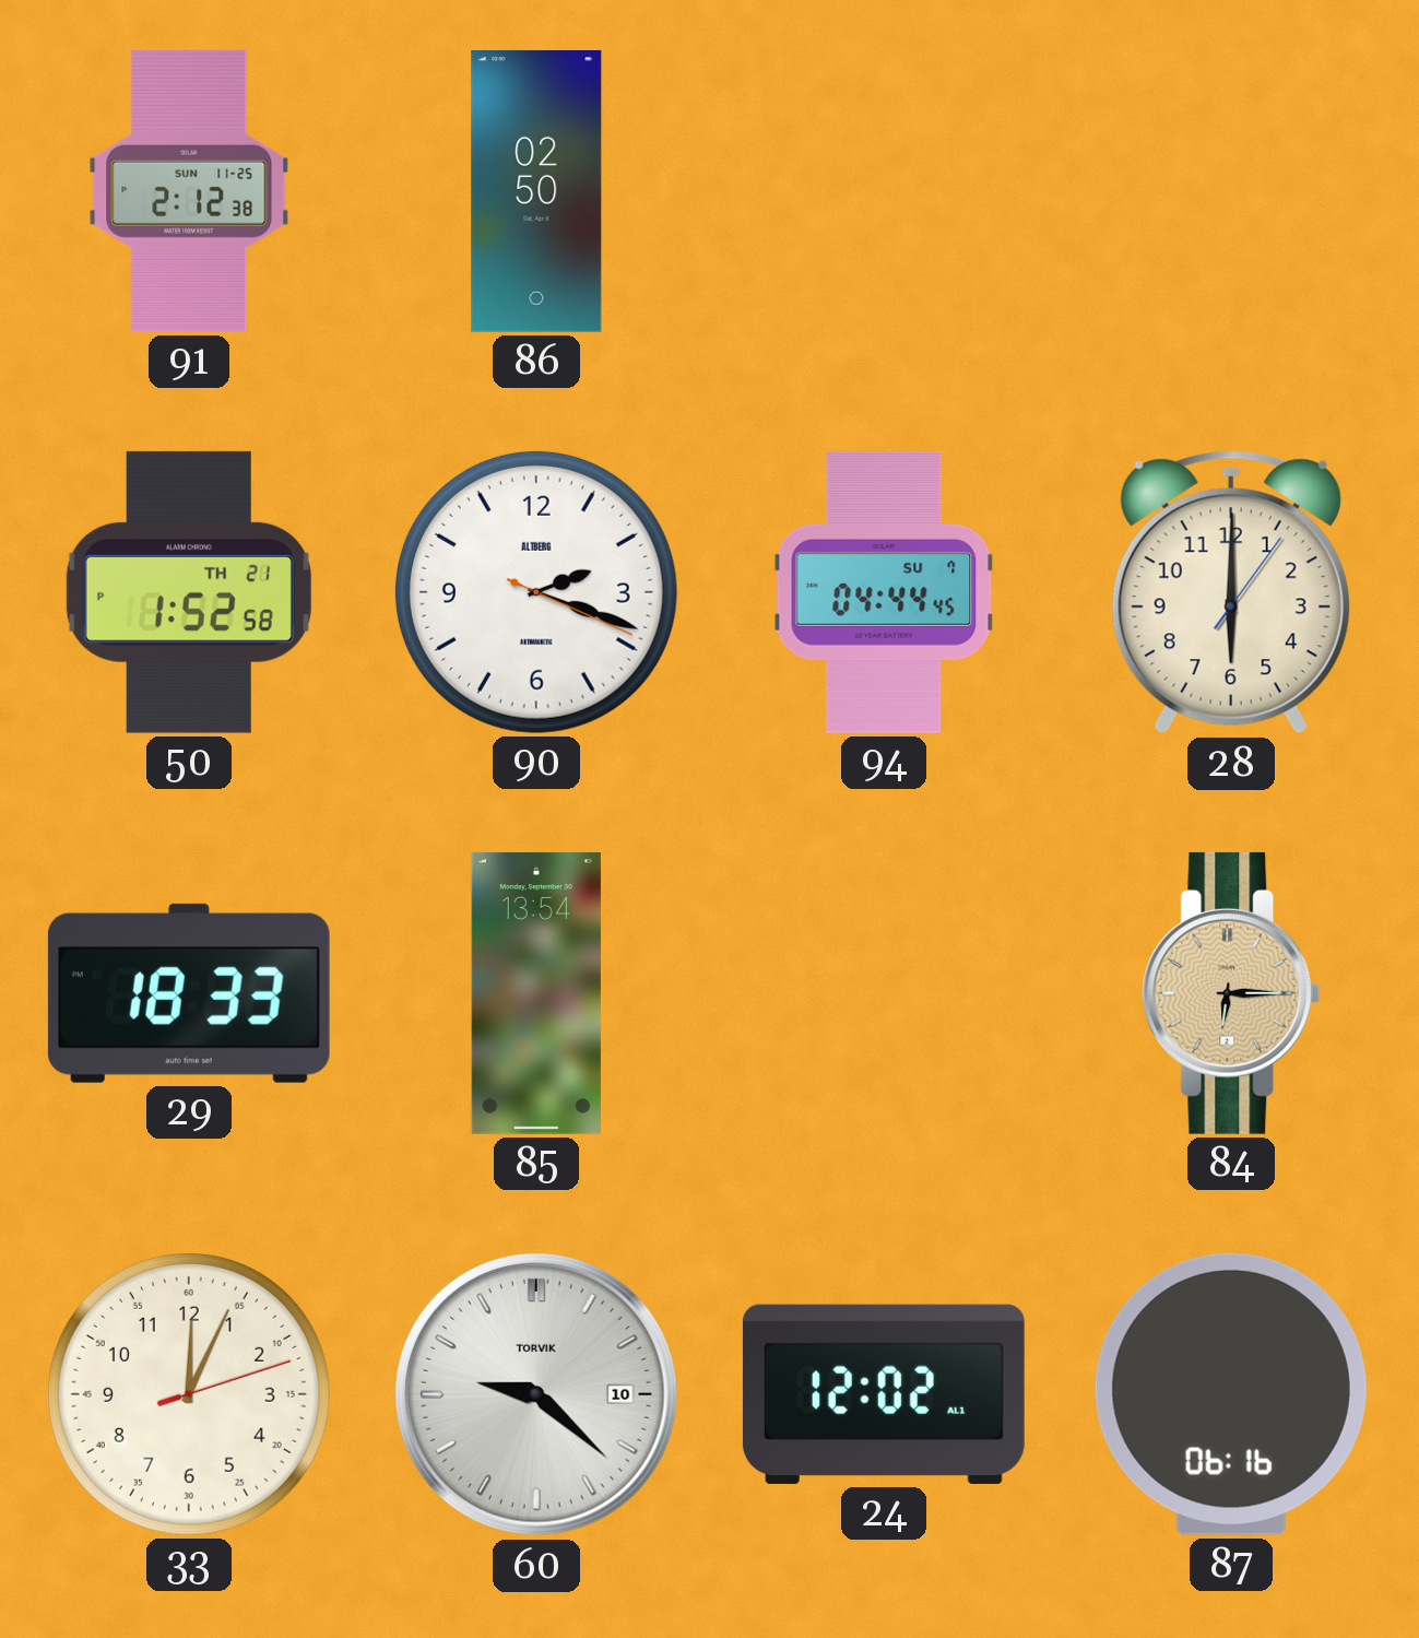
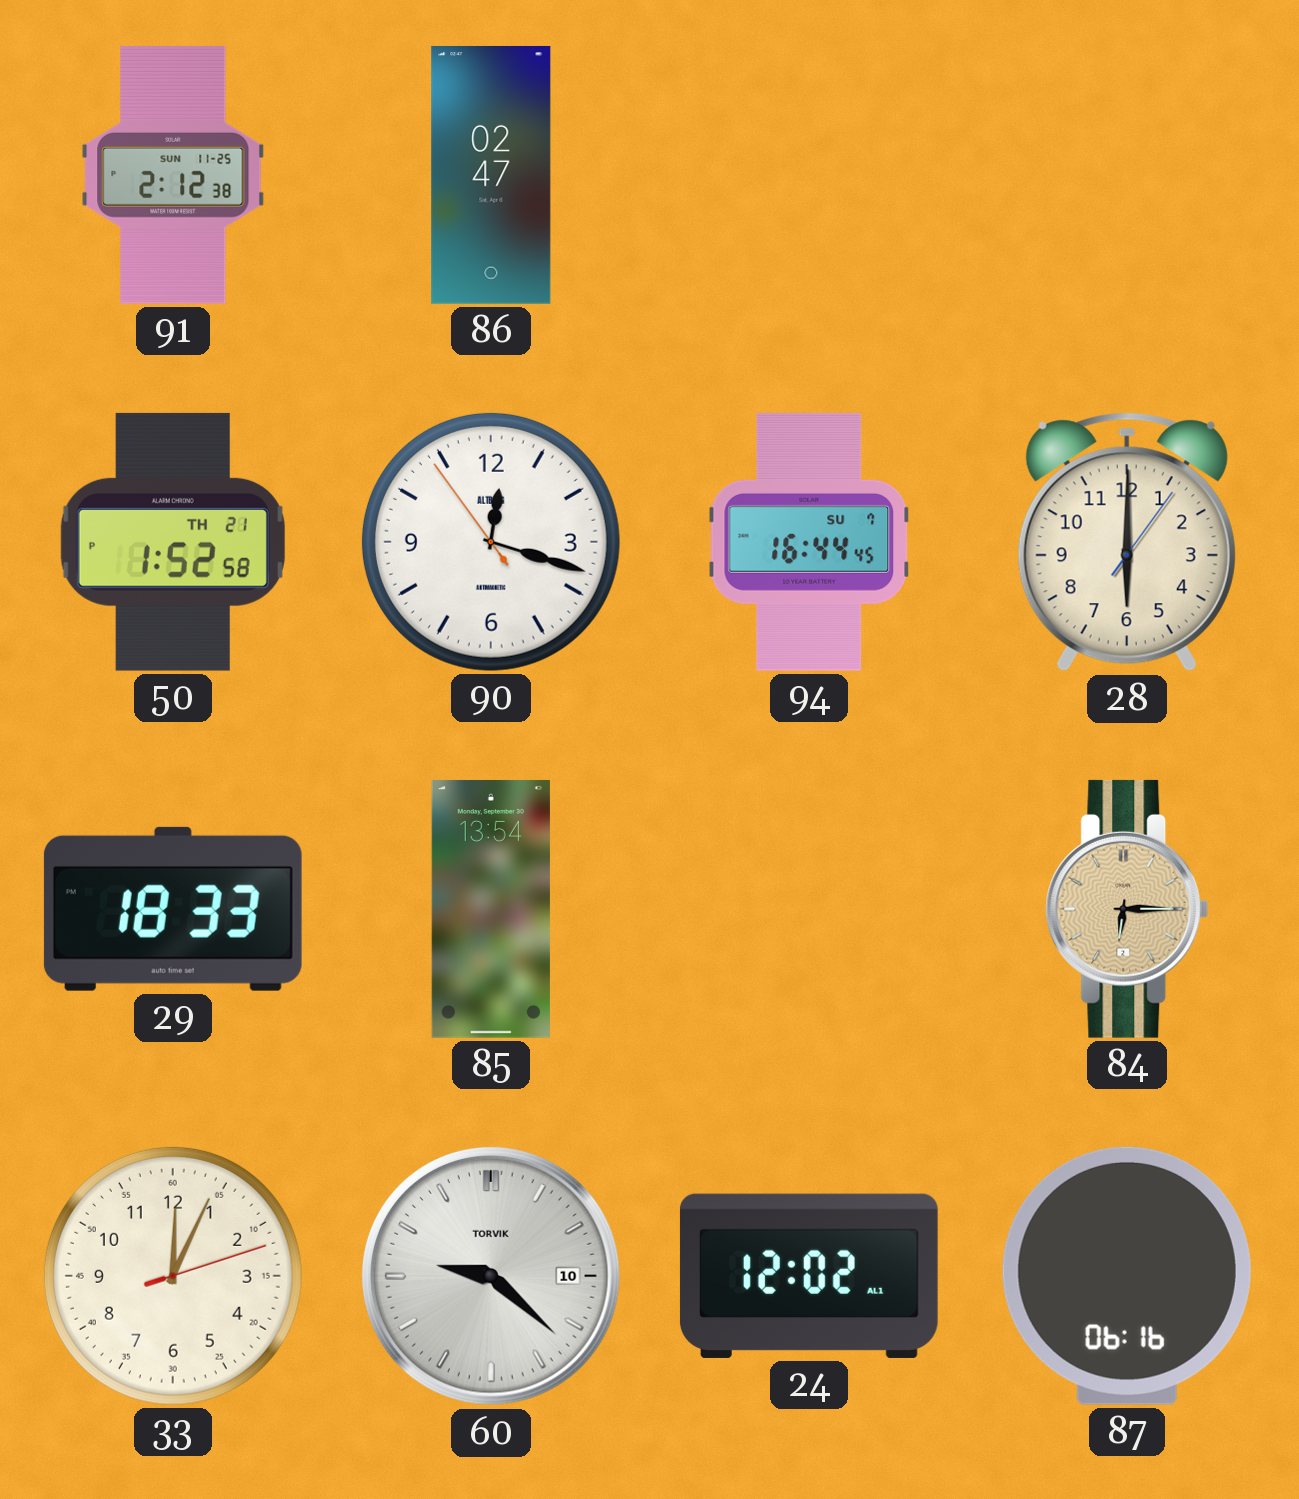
86: 02:50 -> 02:47 (491, 175)
90: 2:18 -> 12:17 (491, 542)
94: 04:44 -> 16:44 (809, 542)
